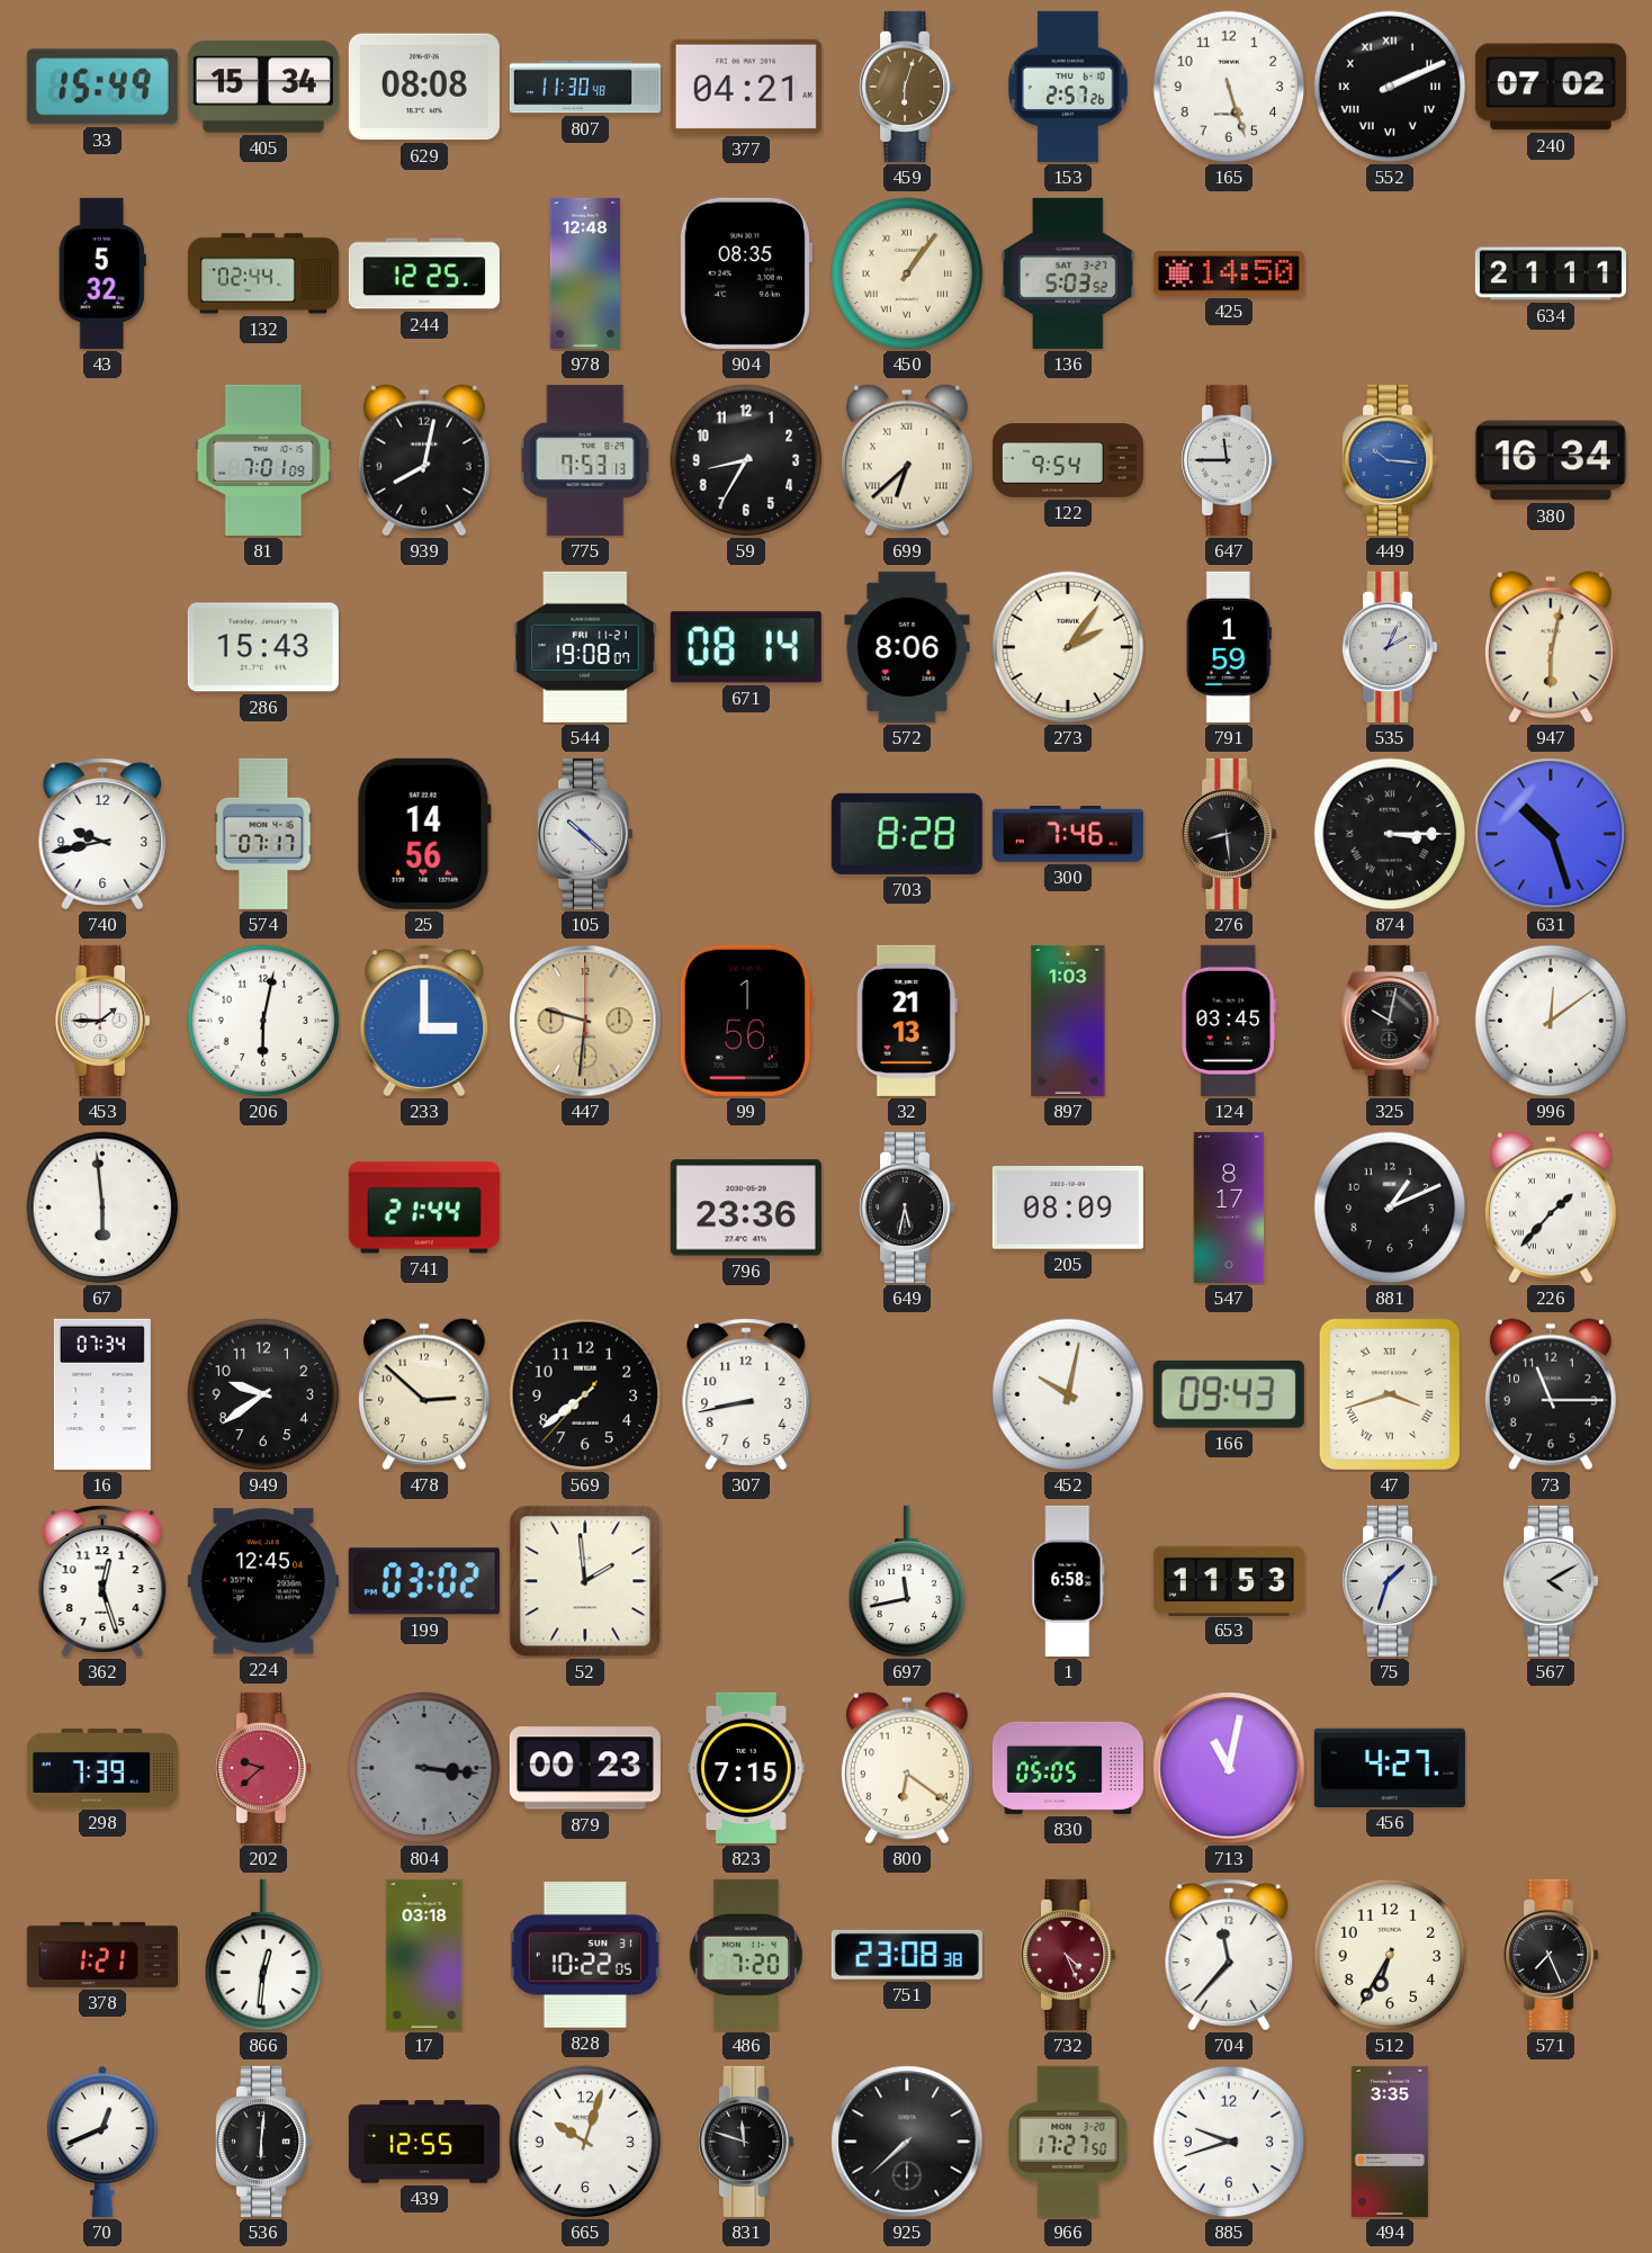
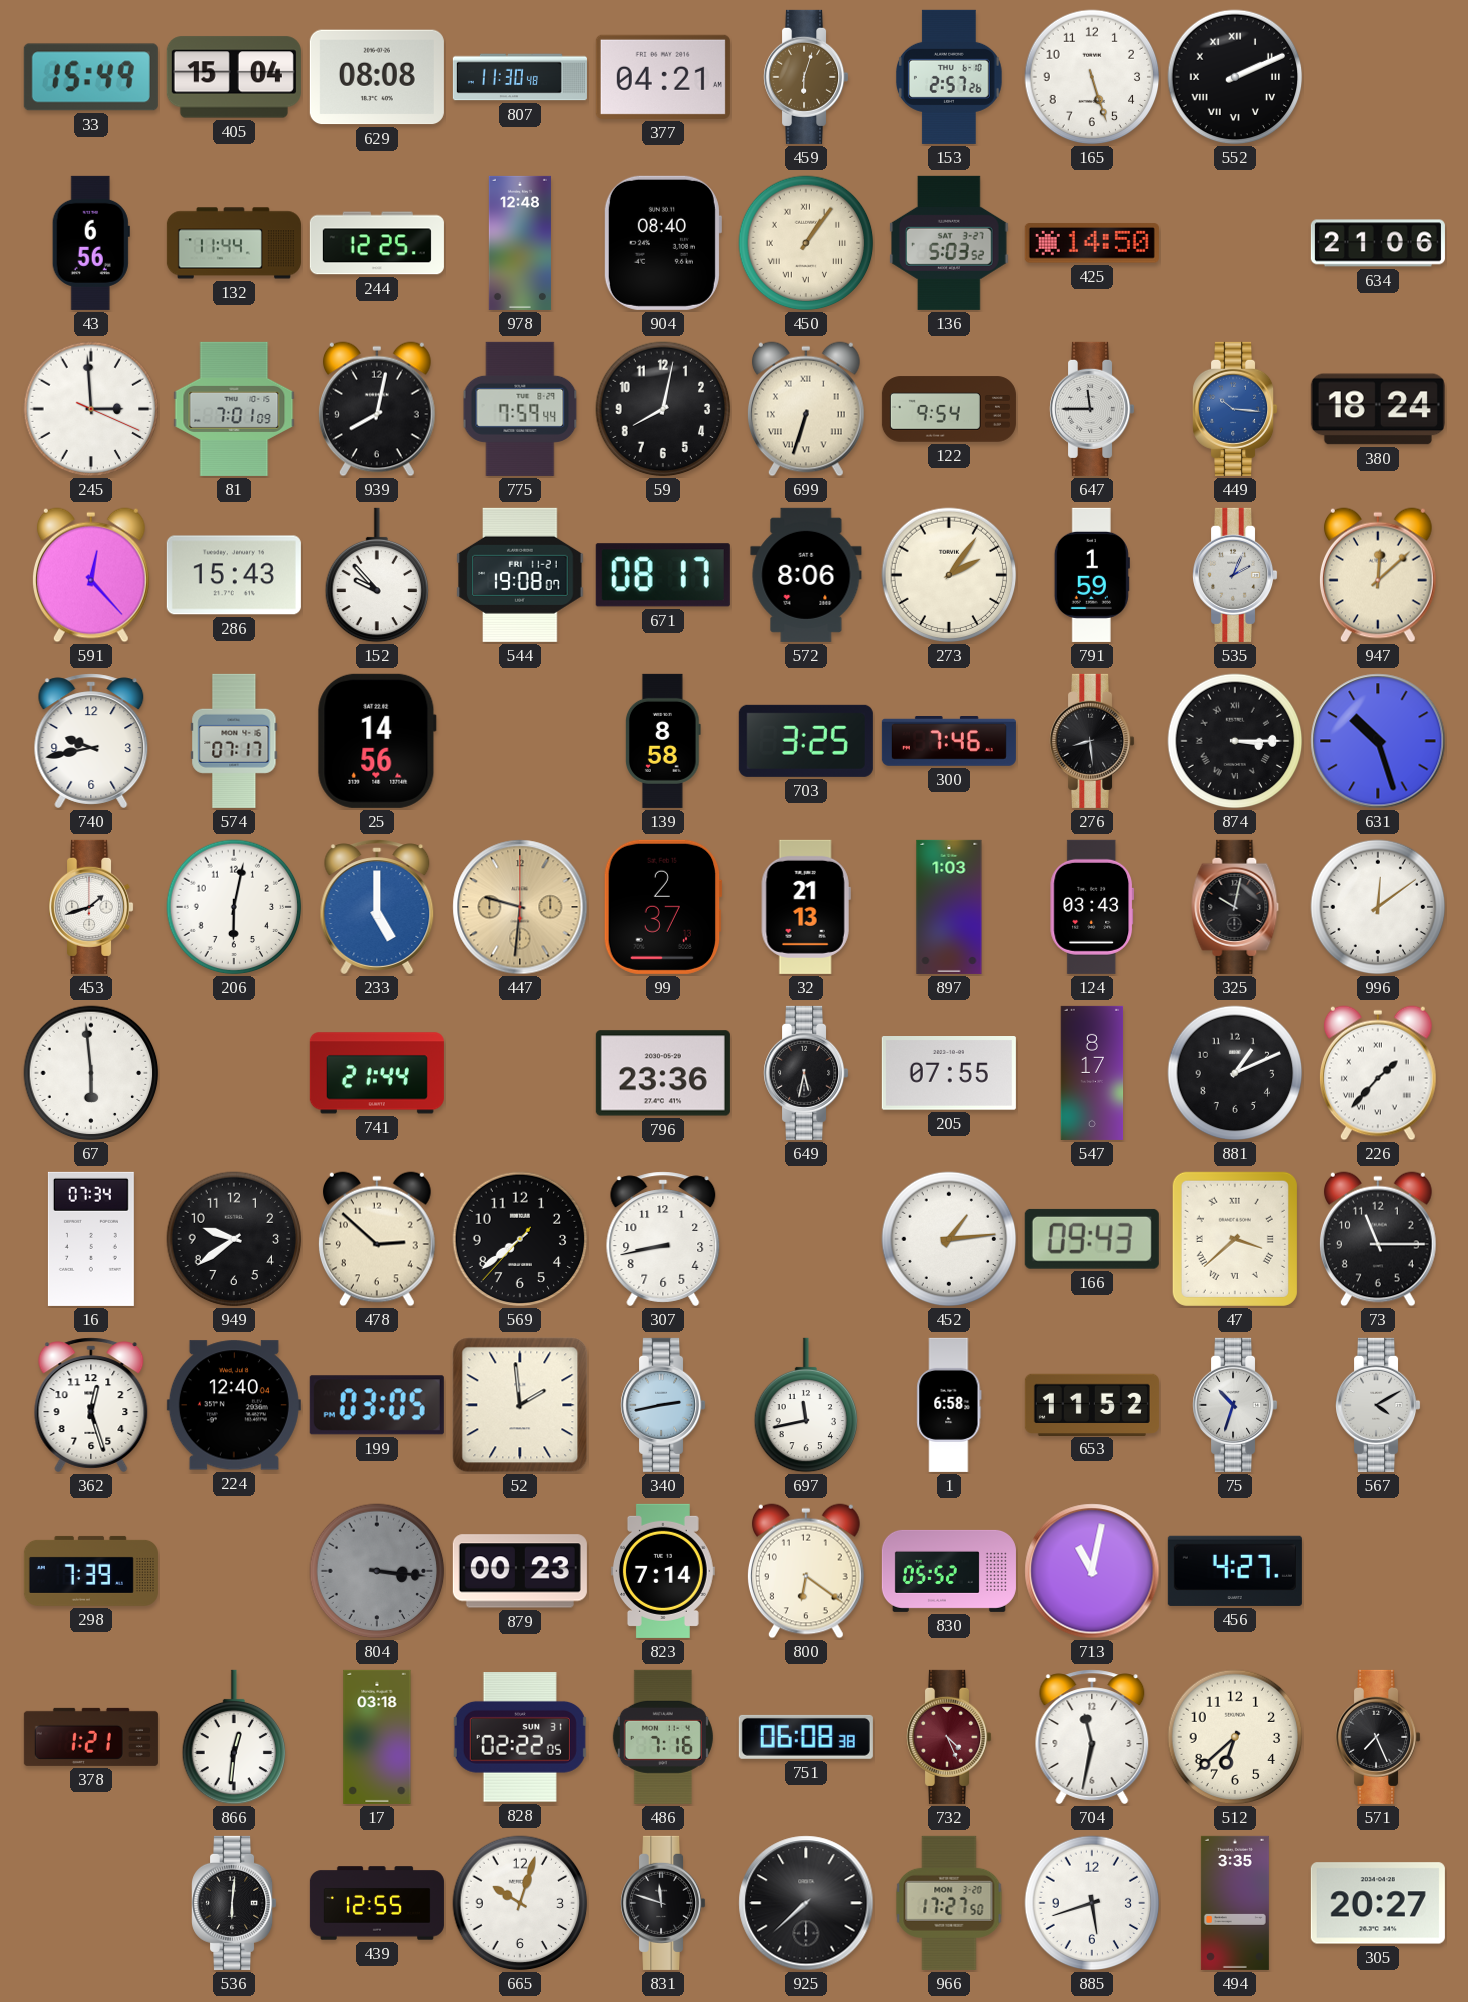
405: 15:34 -> 15:04 (234, 77)
240: 07:02 -> none (1551, 87)
43: 5:32 -> 6:56 (91, 243)
132: 02:44 -> 11:44 (234, 243)
904: 08:35 -> 08:40 (662, 243)
634: 21:11 -> 21:06 (1378, 243)
245: none -> 2:59 (91, 409)
775: 7:53 -> 7:59 (520, 409)
59: 8:35 -> 8:02 (663, 409)
699: 6:38 -> 6:33 (806, 409)
380: 16:34 -> 18:24 (1378, 409)
591: none -> 12:23 (91, 575)
152: none -> 9:53 (377, 575)
671: 08:14 -> 08:17 (663, 575)
947: 6:02 -> 12:08 (1378, 575)
105: 10:22 -> none (586, 834)
139: none -> 8:58 (663, 741)
703: 8:28 -> 3:25 (806, 741)
453: 1:45 -> 1:42 (92, 907)
233: 3:00 -> 5:00 (377, 907)
99: 1:56 -> 2:37 (663, 907)
124: 03:45 -> 03:43 (1092, 907)
205: 08:09 -> 07:55 (949, 1074)
452: 10:02 -> 1:14 (949, 1239)
47: 3:42 -> 3:38 (1235, 1239)
224: 12:45 -> 12:40 (234, 1405)
199: 03:02 -> 03:05 (377, 1405)
340: none -> 2:43 (664, 1405)
653: 11:53 -> 11:52 (1092, 1404)
75: 1:33 -> 10:33 (1236, 1405)
202: 9:38 -> none (264, 1768)
823: 7:15 -> 7:14 (663, 1571)
830: 05:05 -> 05:52 (949, 1571)
828: 10:22 -> 02:22 (520, 1737)
486: 7:20 -> 7:16 (663, 1737)
751: 23:08 -> 06:08 (806, 1737)
704: 11:37 -> 11:32 (1092, 1737)
512: 6:35 -> 6:38 (1235, 1737)
70: 12:41 -> none (104, 2142)
885: 9:42 -> 5:42 (1092, 1903)
305: none -> 20:27 (1378, 1903)
